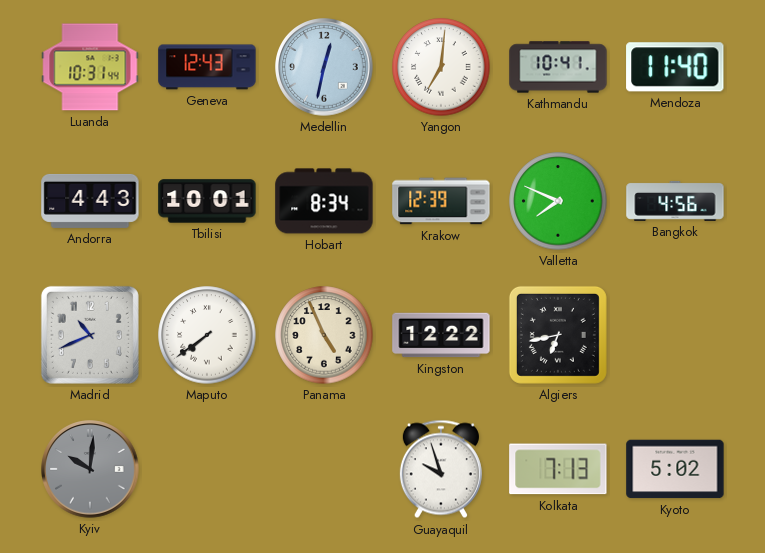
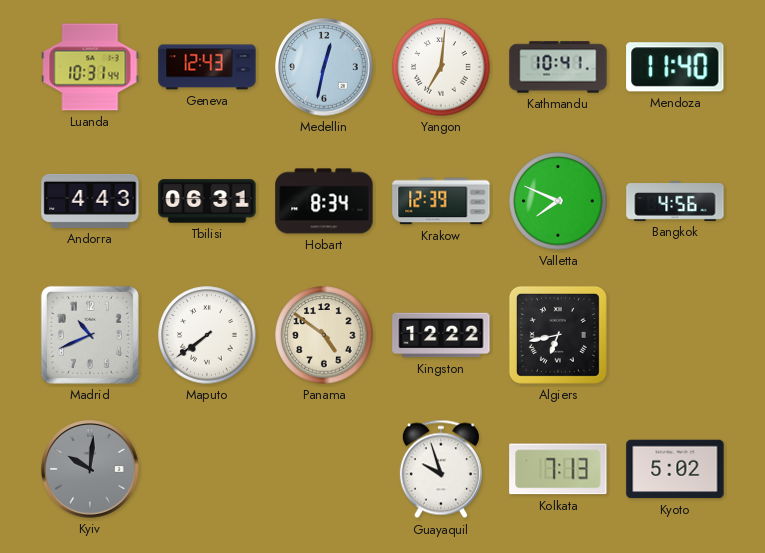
Tbilisi: 10:01 -> 06:31 (207, 201)
Panama: 4:56 -> 4:51 (324, 335)
